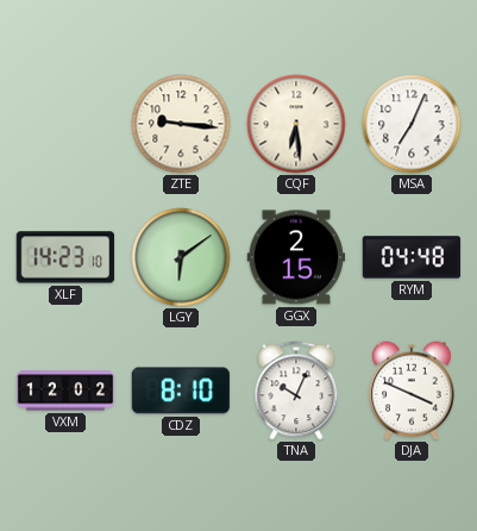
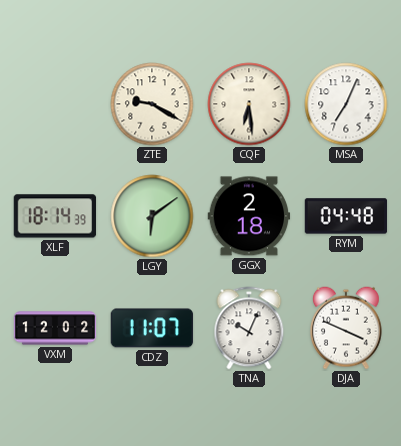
ZTE: 9:16 -> 9:20 (152, 104)
XLF: 14:23 -> 18:14 (55, 216)
GGX: 2:15 -> 2:18 (249, 216)
CDZ: 8:10 -> 11:07 (152, 328)
